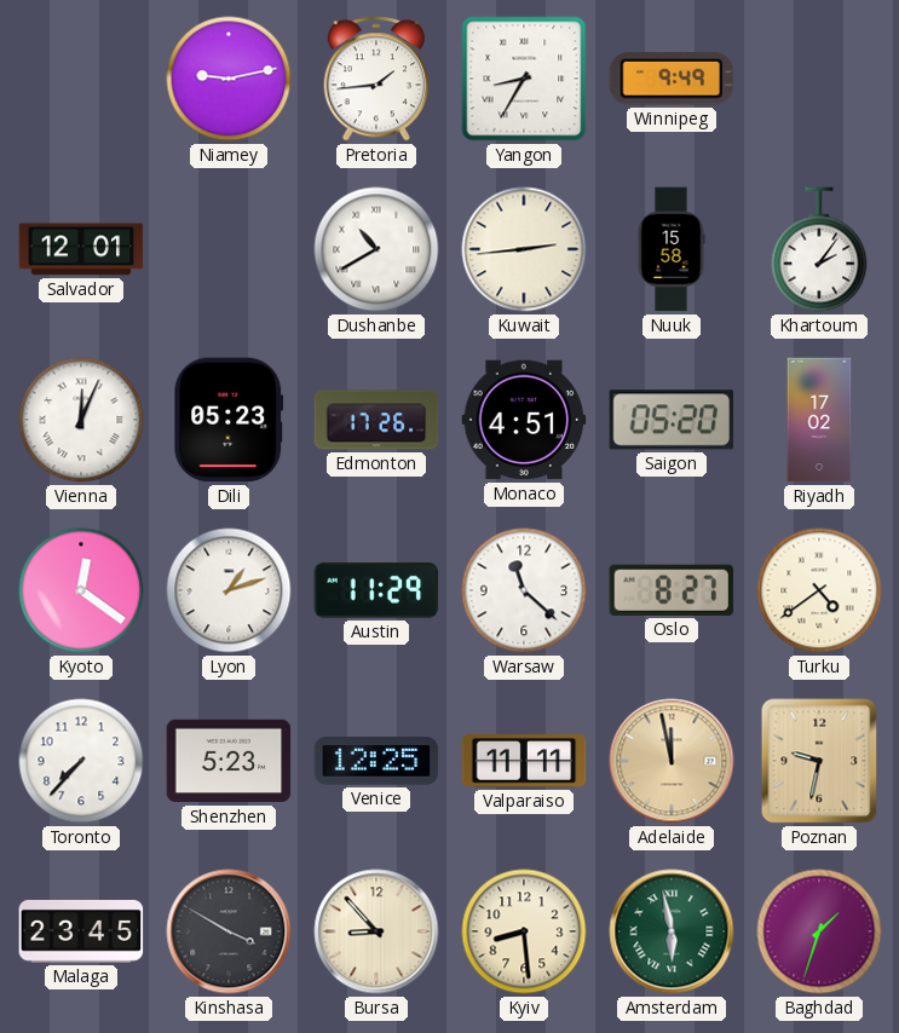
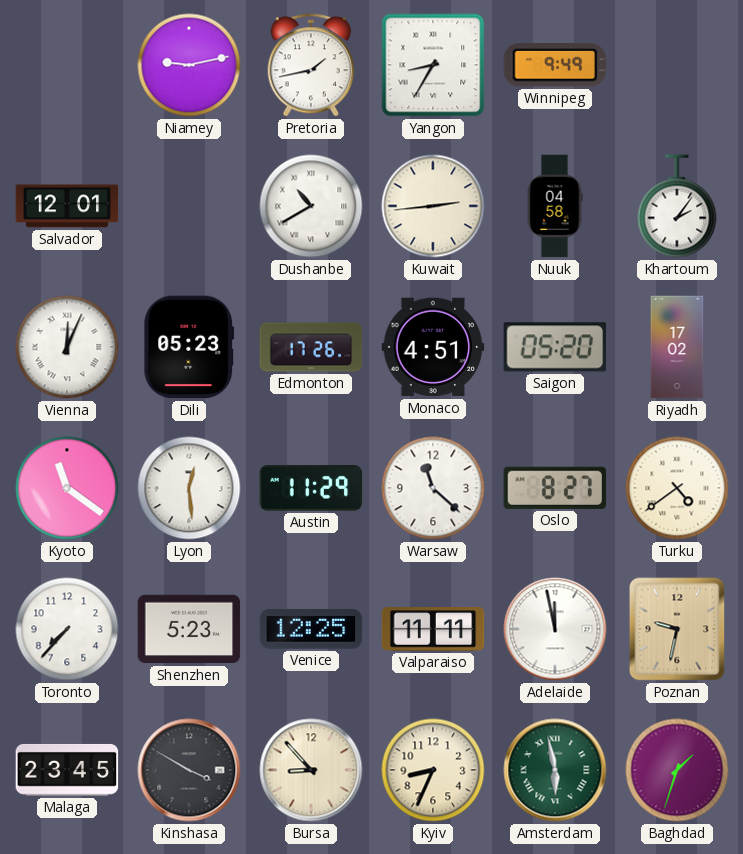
Pretoria: 1:44 -> 1:43 (311, 65)
Nuuk: 15:58 -> 04:58 (555, 206)
Kyoto: 12:21 -> 11:21 (67, 488)
Lyon: 1:12 -> 12:29 (189, 488)
Adelaide dial: champagne -> white (555, 629)
Kyiv: 8:29 -> 8:34 (433, 770)
